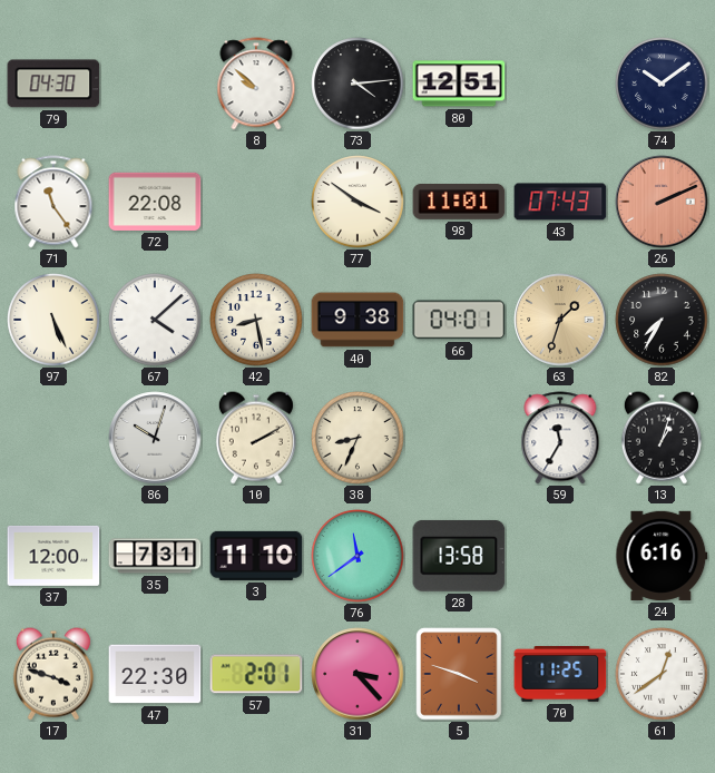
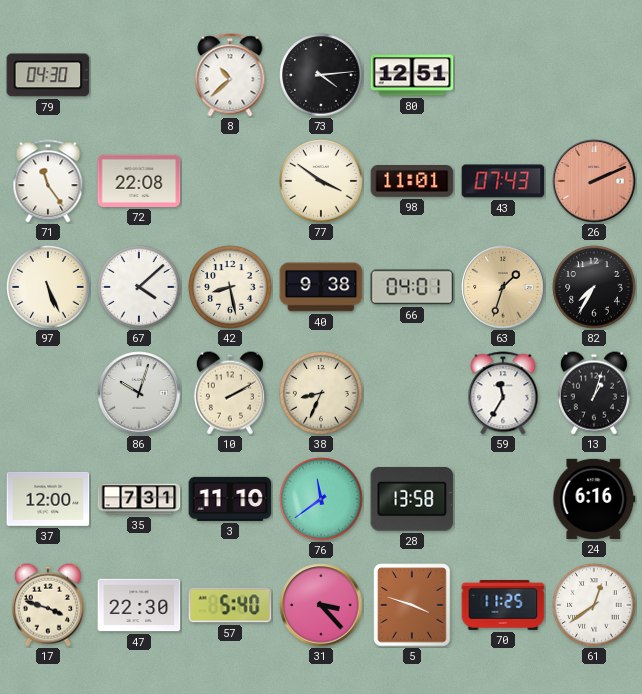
8: 9:52 -> 10:38 (230, 75)
74: 10:09 -> none (662, 84)
57: 2:01 -> 5:40 (230, 605)
